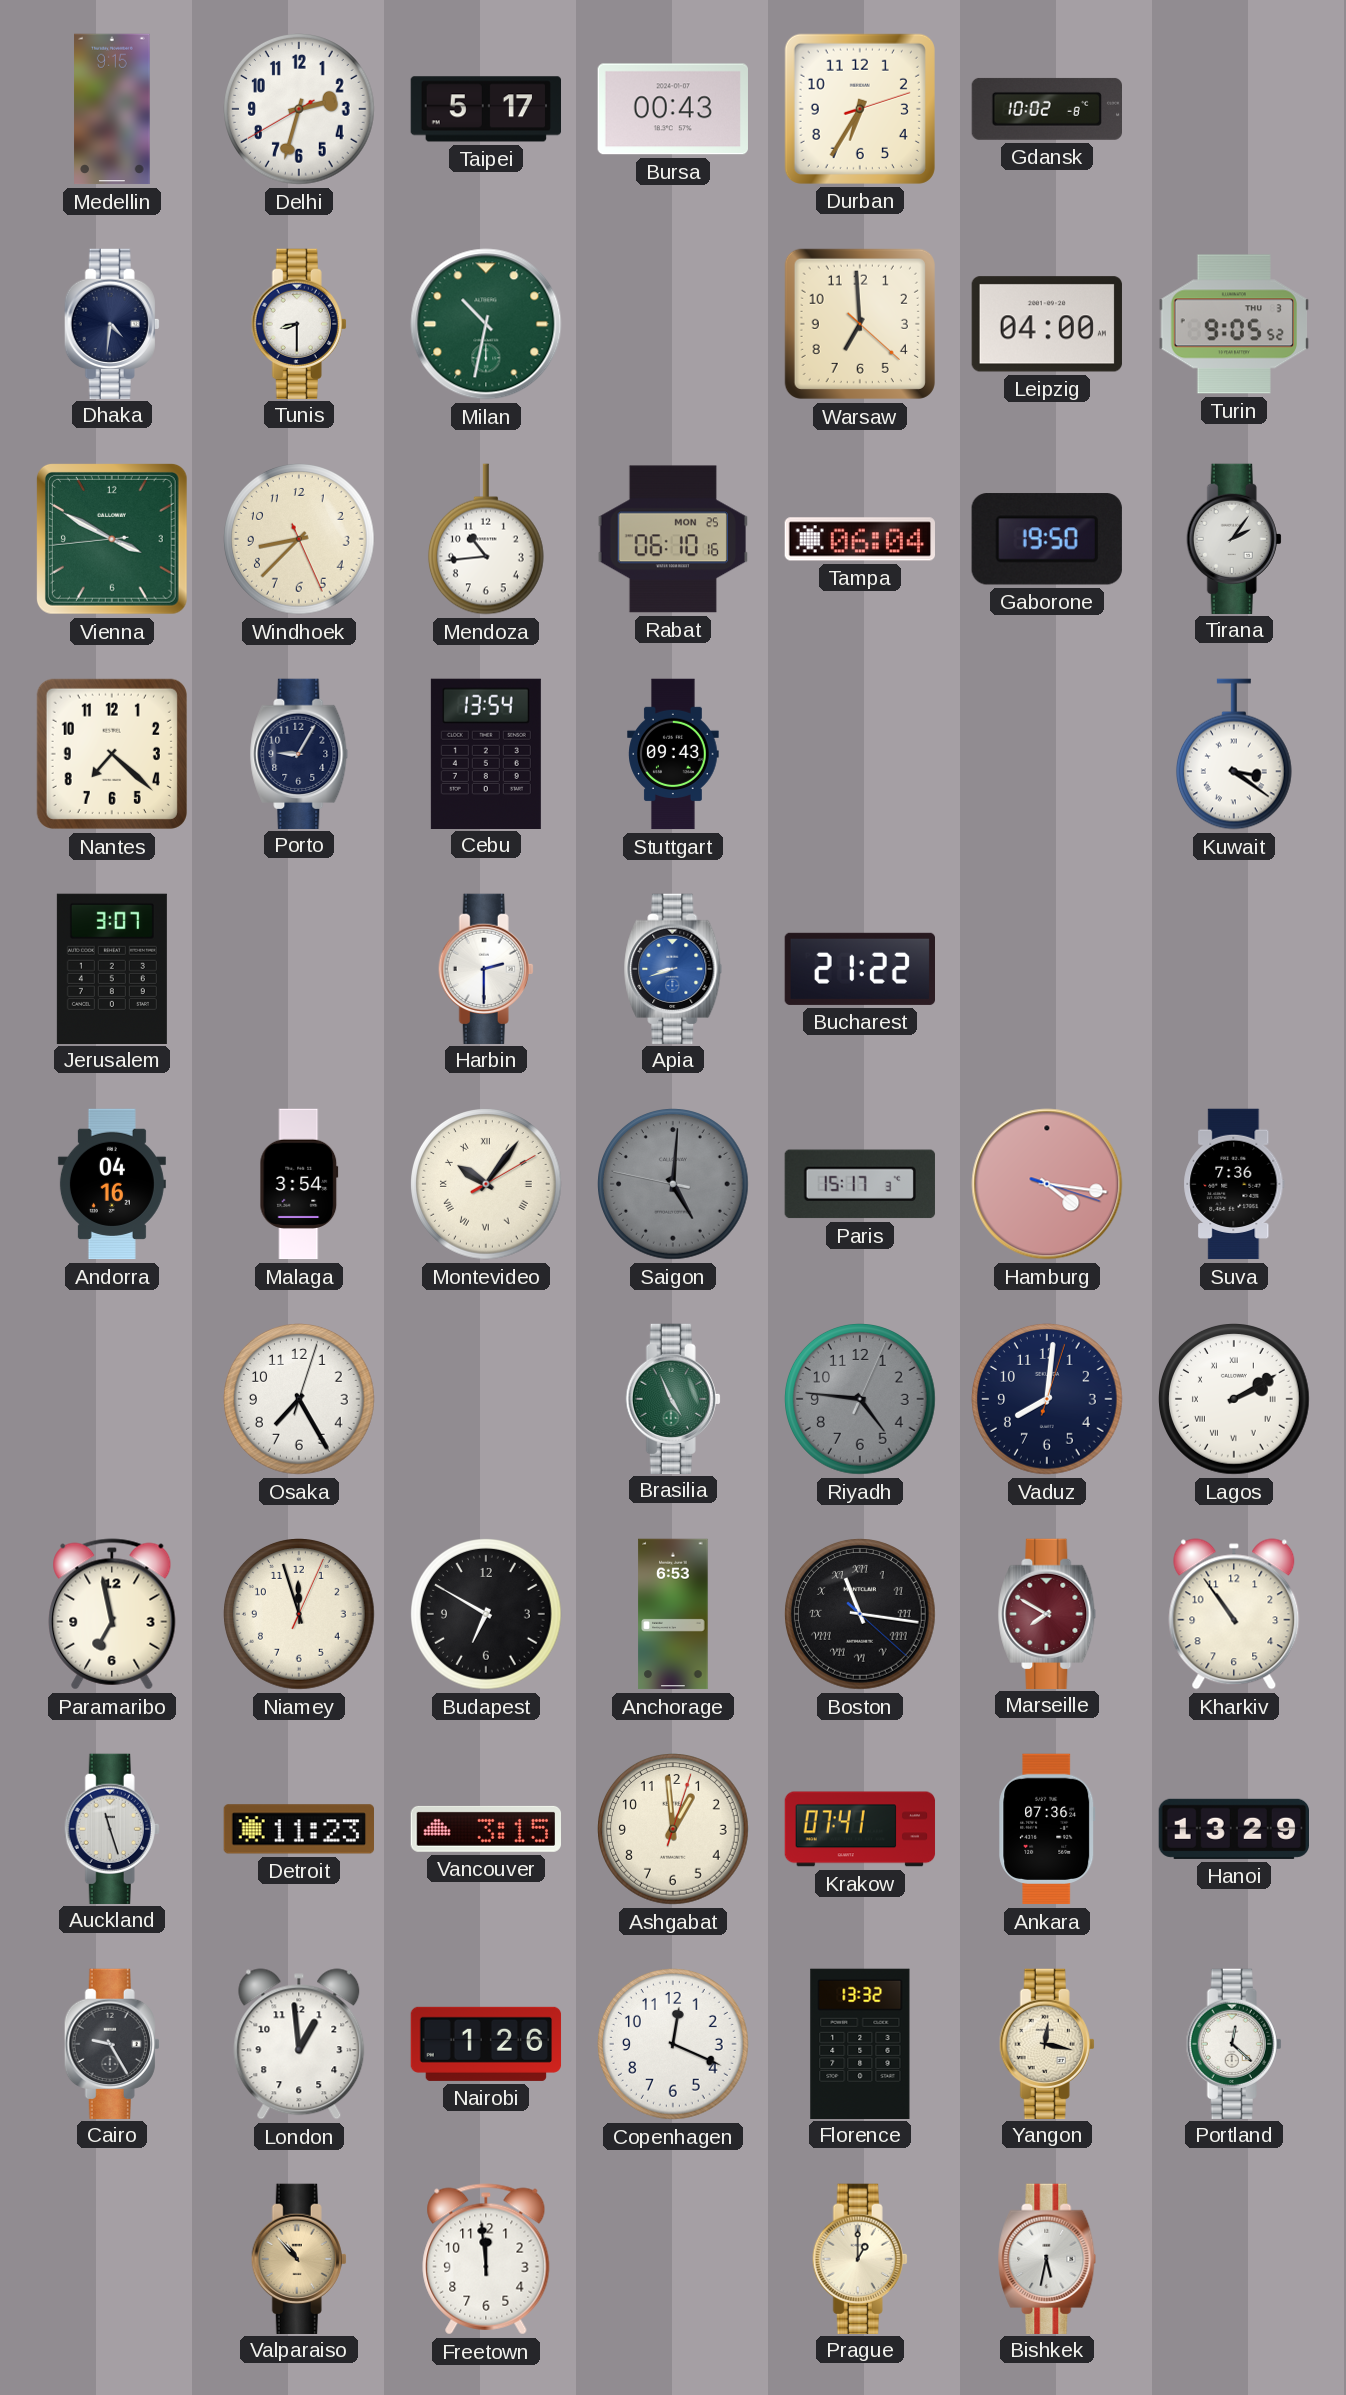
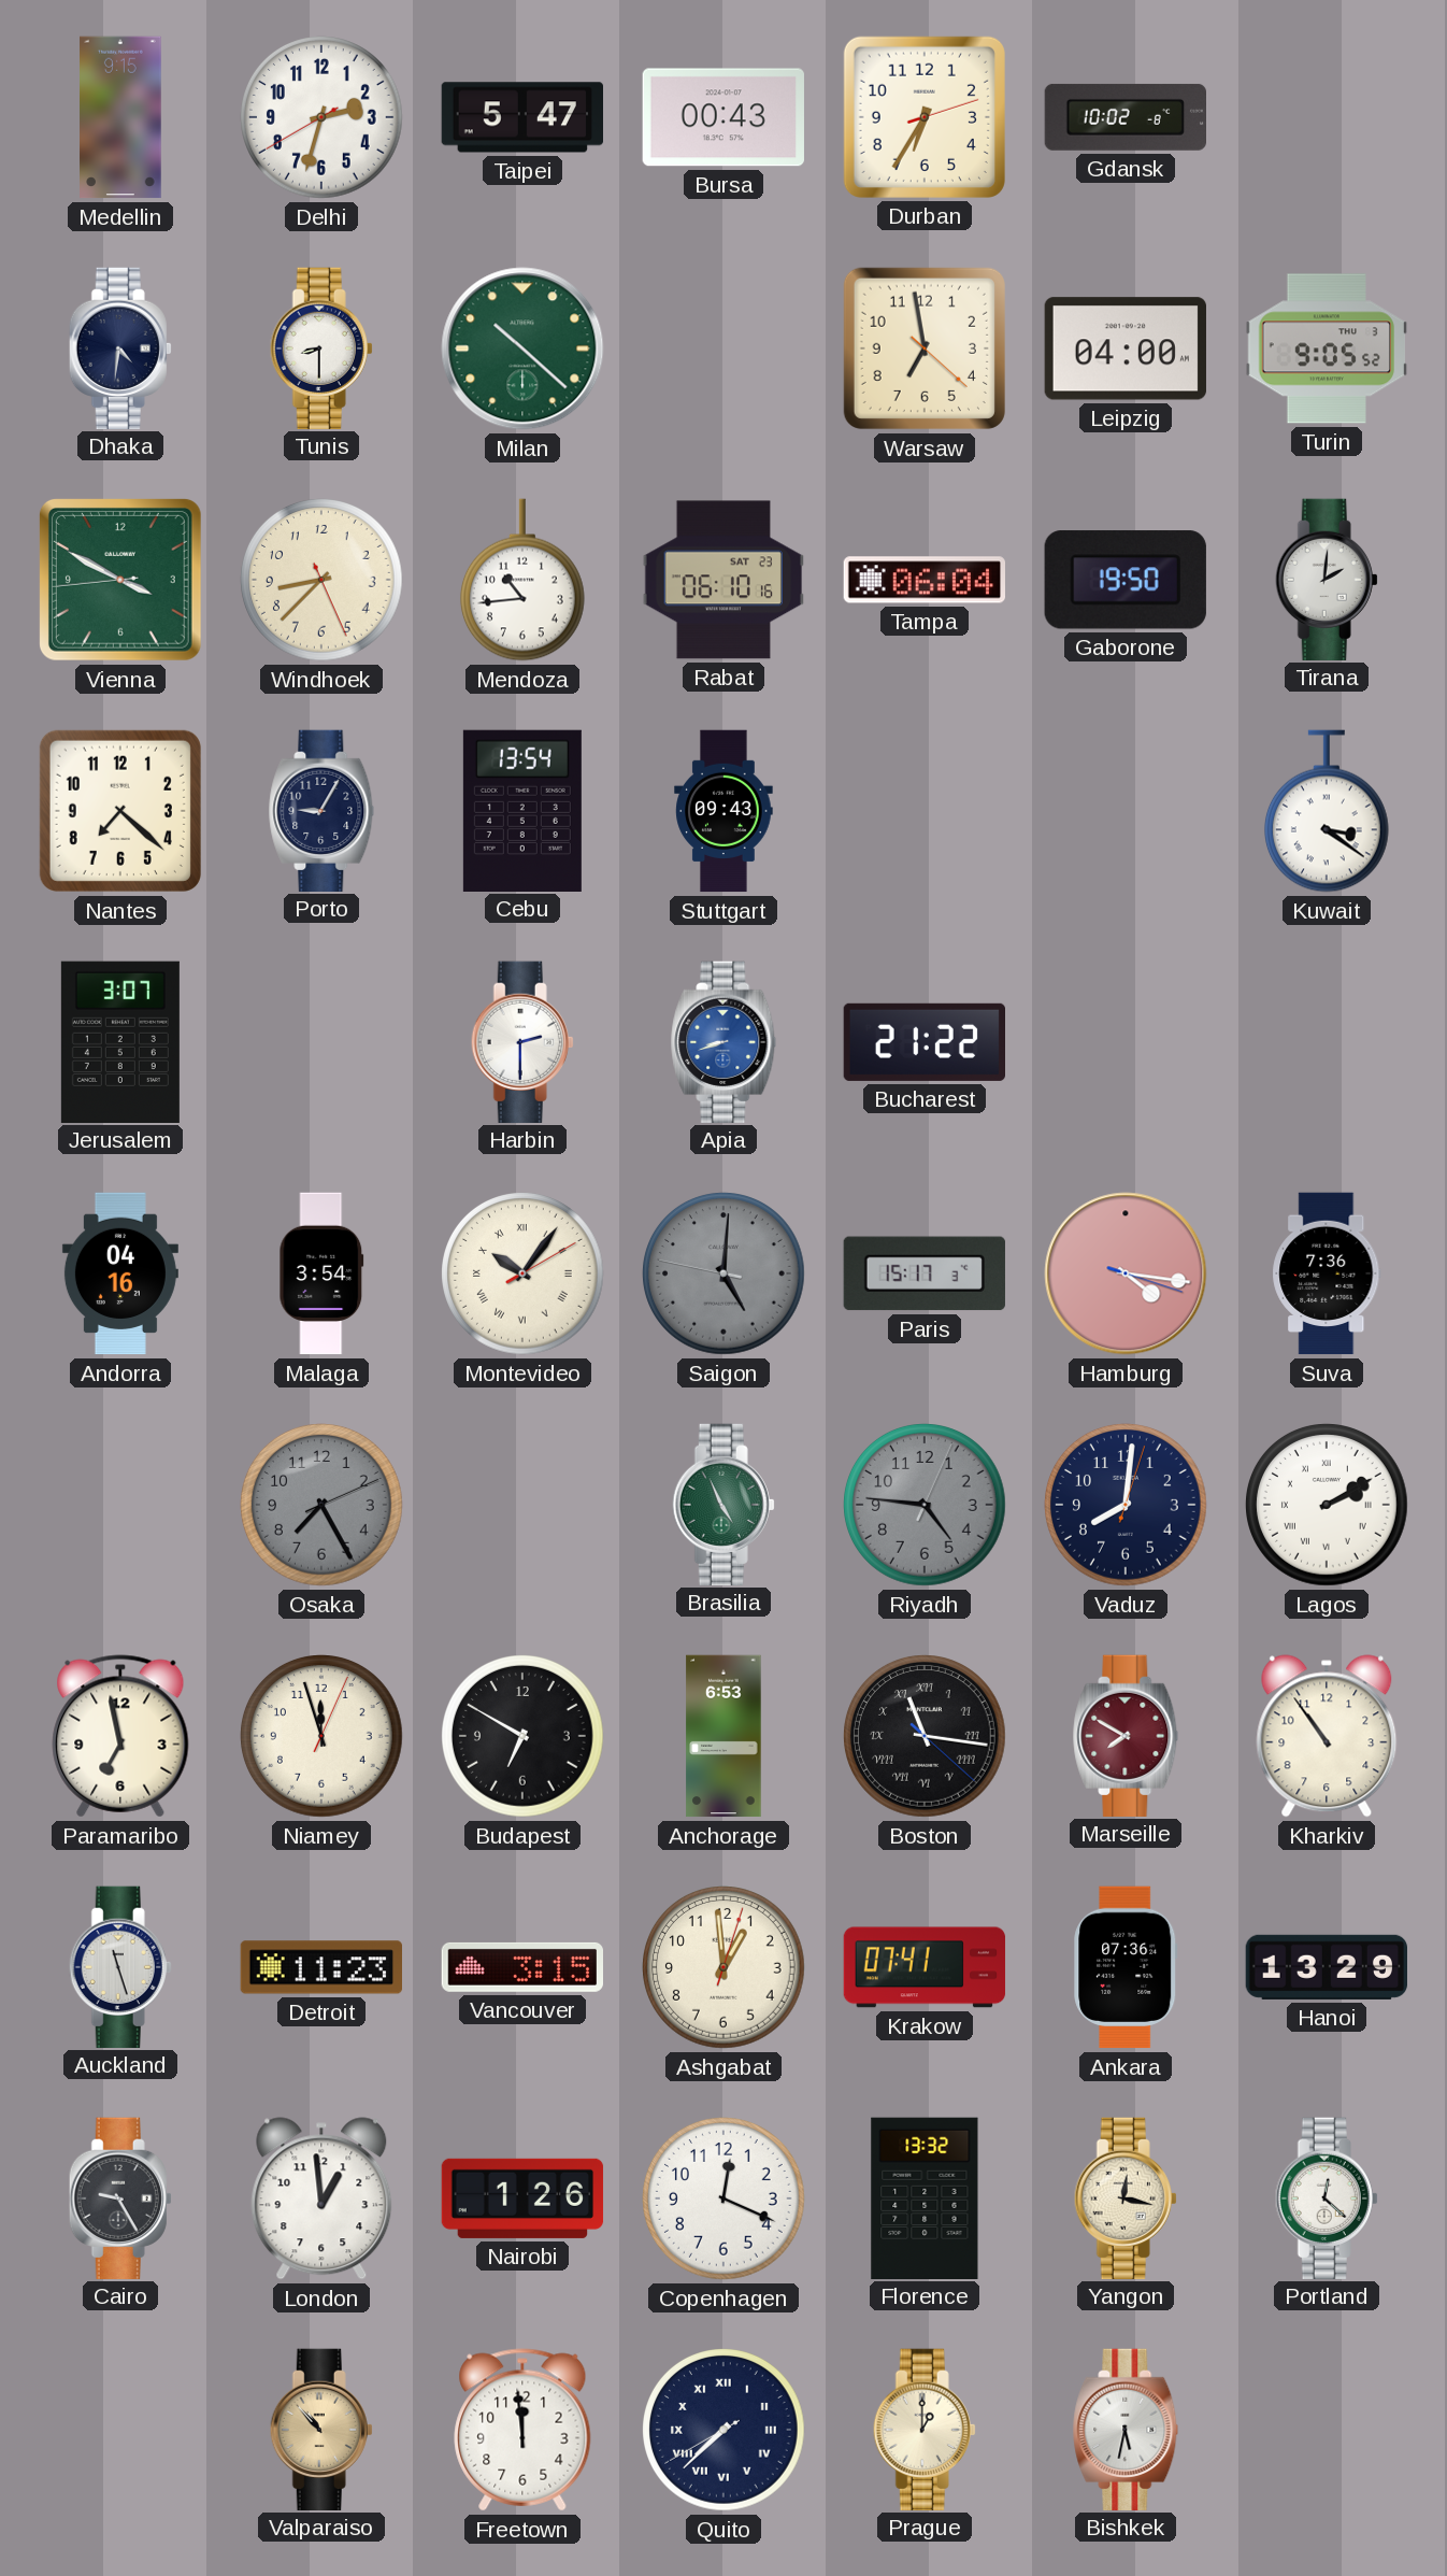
Taipei: 5:17 -> 5:47 (521, 117)
Milan: 10:32 -> 10:22 (522, 348)
Warsaw: 6:59 -> 6:58 (925, 348)
Rabat date: MON 25 -> SAT 23 (722, 580)
Tirana: 2:06 -> 2:01 (1327, 579)
Osaka: 7:25:03 -> 7:25:11 (323, 1506)
Osaka dial: white -> grey (323, 1506)
Quito: none -> 7:37 (725, 2431)
